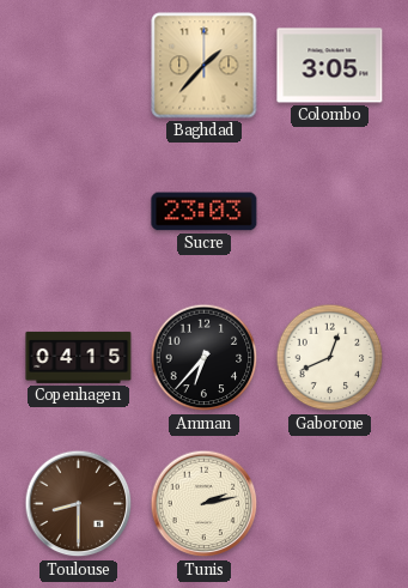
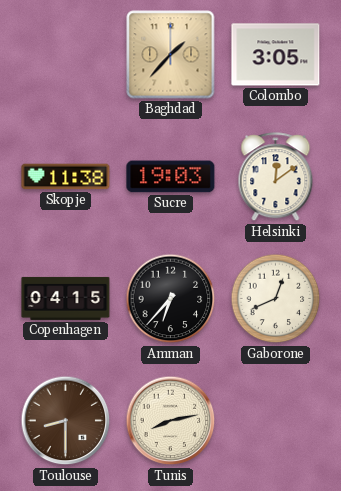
Skopje: none -> 11:38 (66, 177)
Sucre: 23:03 -> 19:03 (171, 177)
Helsinki: none -> 12:09 (276, 177)
Tunis: 2:13 -> 8:13 (171, 421)
